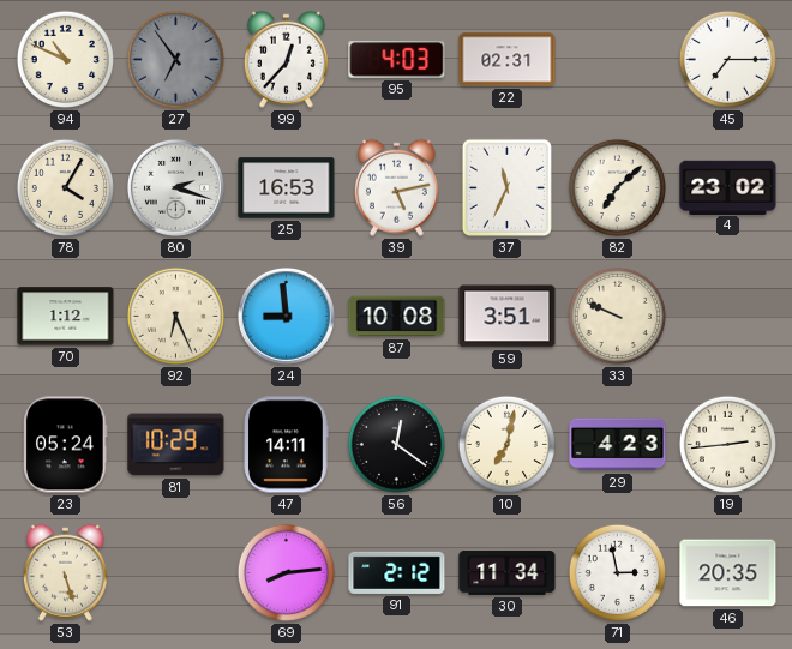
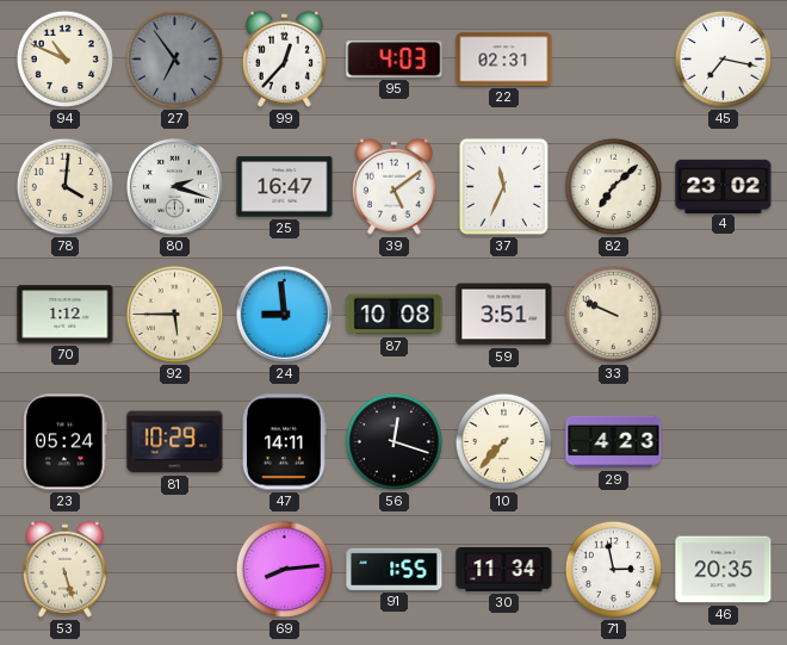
45: 7:15 -> 7:17 (723, 58)
78: 4:05 -> 4:01 (64, 186)
25: 16:53 -> 16:47 (285, 187)
39: 5:13 -> 5:09 (393, 186)
92: 6:26 -> 5:45 (174, 314)
56: 12:21 -> 12:18 (393, 441)
10: 7:02 -> 7:37 (503, 441)
19: 2:44 -> none (727, 444)
91: 2:12 -> 1:55 (395, 569)
